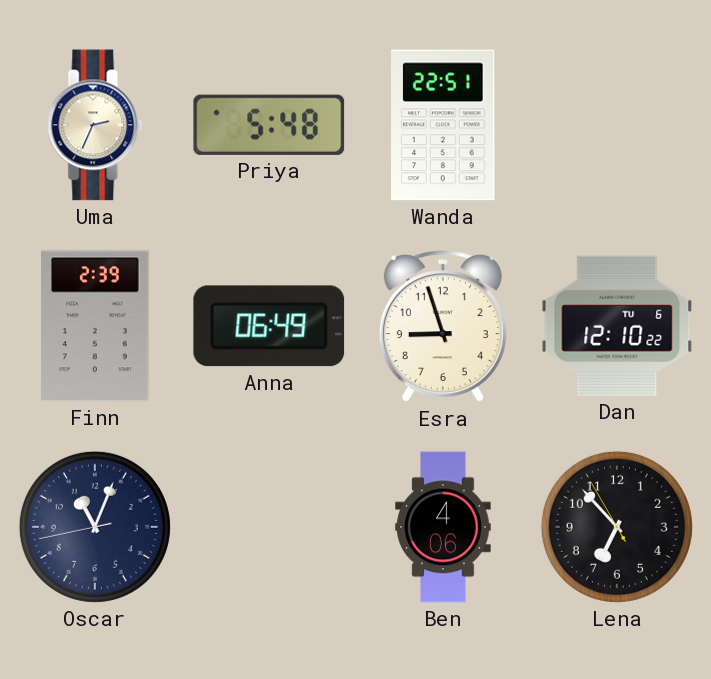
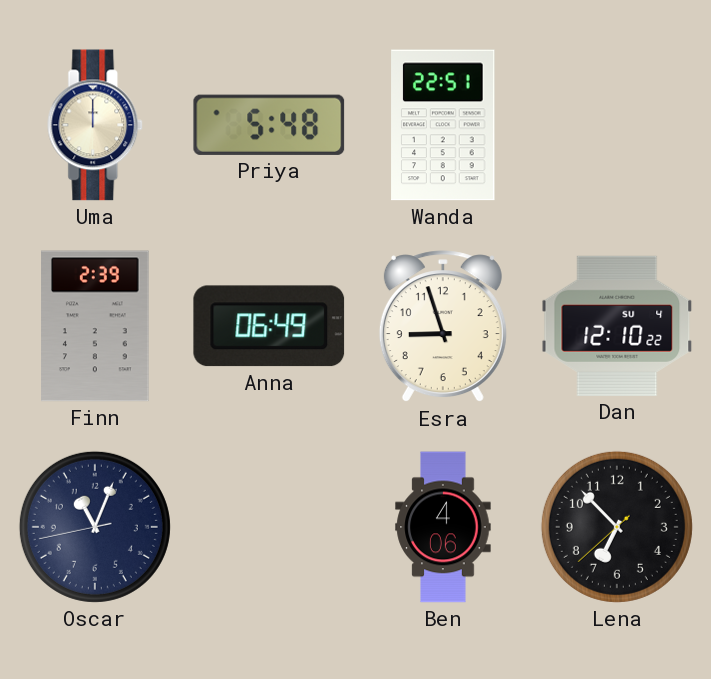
Uma: 2:34 -> 12:00 (96, 125)
Dan date: TU 6 -> SU 4 (617, 326)
Lena: 6:52:55 -> 6:52:38 (617, 527)
